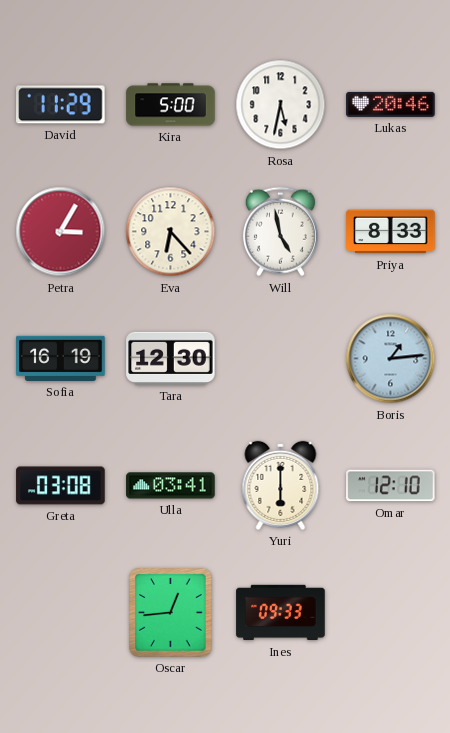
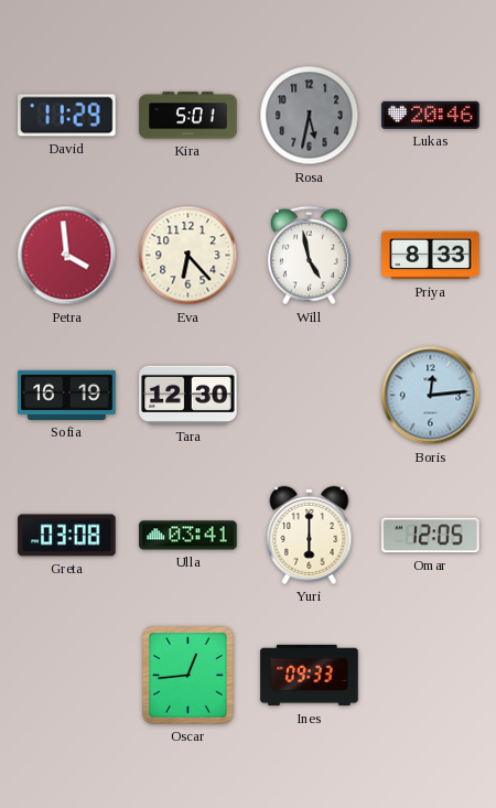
Kira: 5:00 -> 5:01 (188, 116)
Rosa dial: white -> grey (310, 116)
Petra: 3:05 -> 3:59 (67, 256)
Boris: 1:14 -> 12:14 (431, 396)
Omar: 12:10 -> 12:05 (431, 536)
